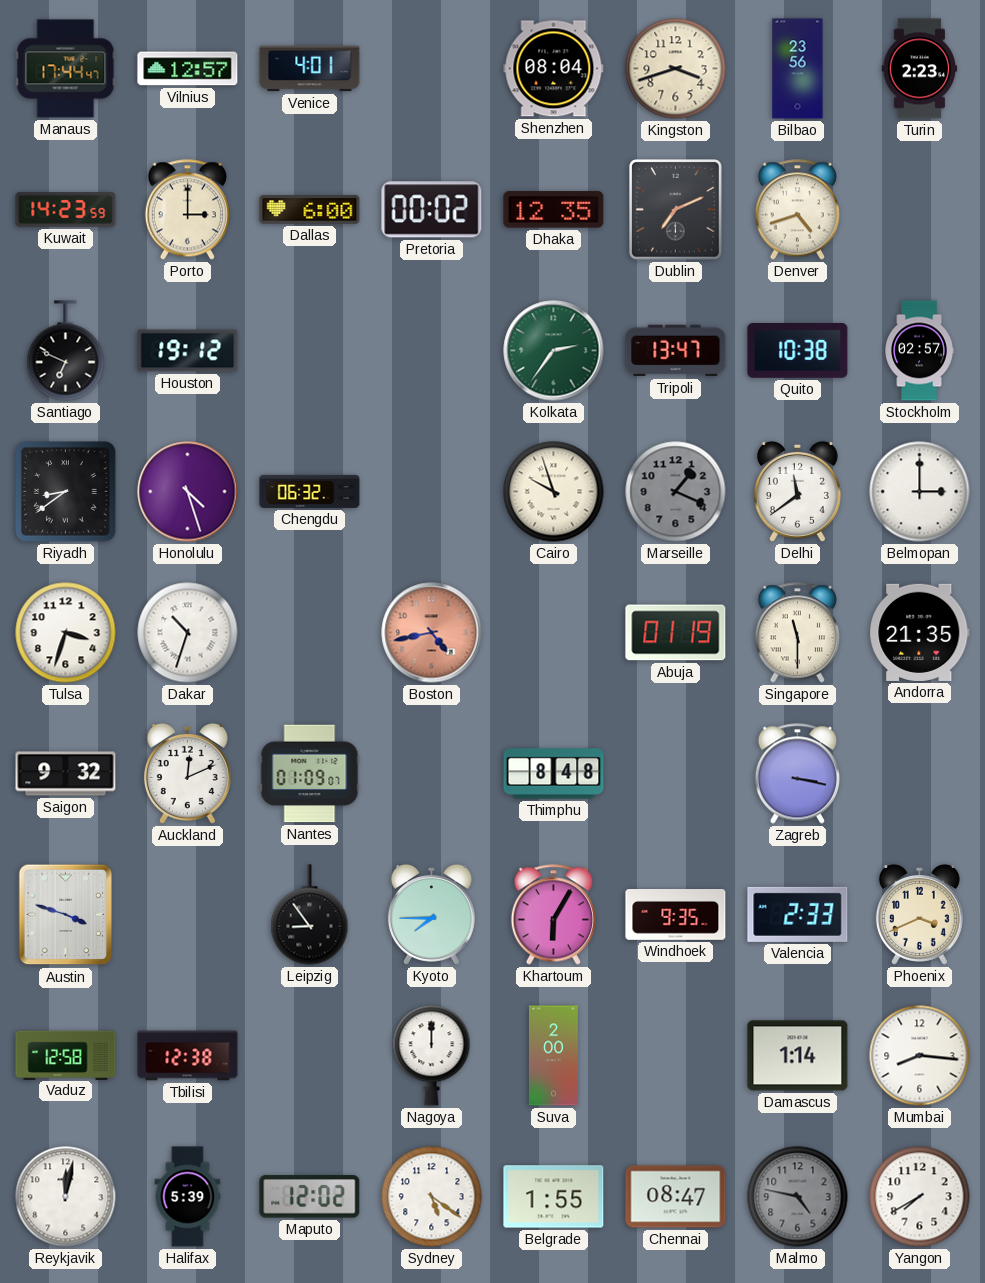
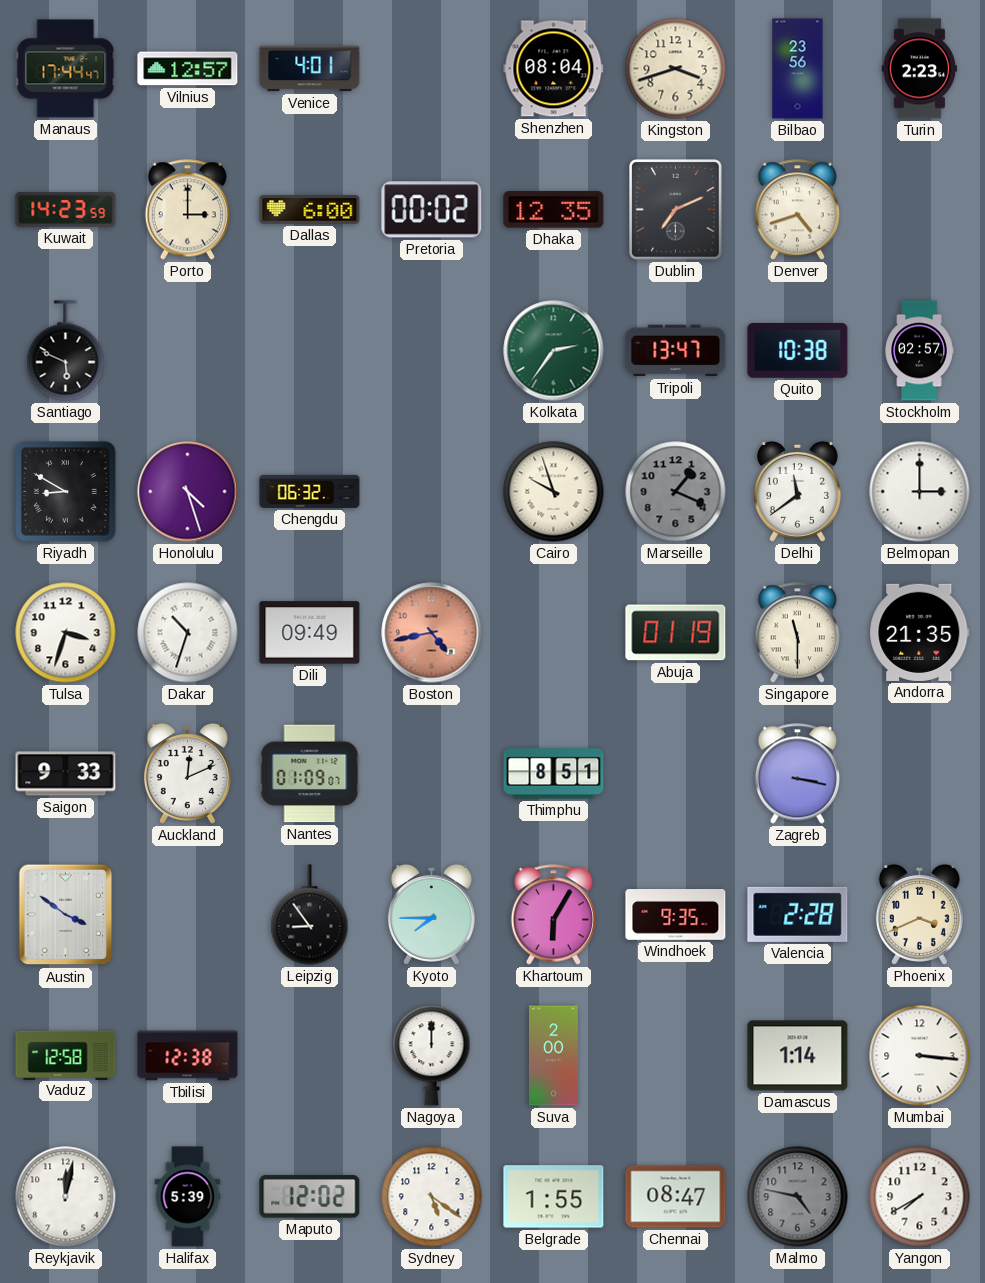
Santiago: 6:49 -> 5:49 (66, 351)
Houston: 19:12 -> none (188, 351)
Riyadh: 8:39 -> 8:50 (66, 492)
Dili: none -> 09:49 (310, 633)
Saigon: 9:32 -> 9:33 (66, 774)
Thimphu: 8:48 -> 8:51 (554, 774)
Austin: 3:48 -> 3:51 (66, 915)
Valencia: 2:33 -> 2:28 (798, 914)
Mumbai: 8:16 -> 3:16 (920, 1056)
